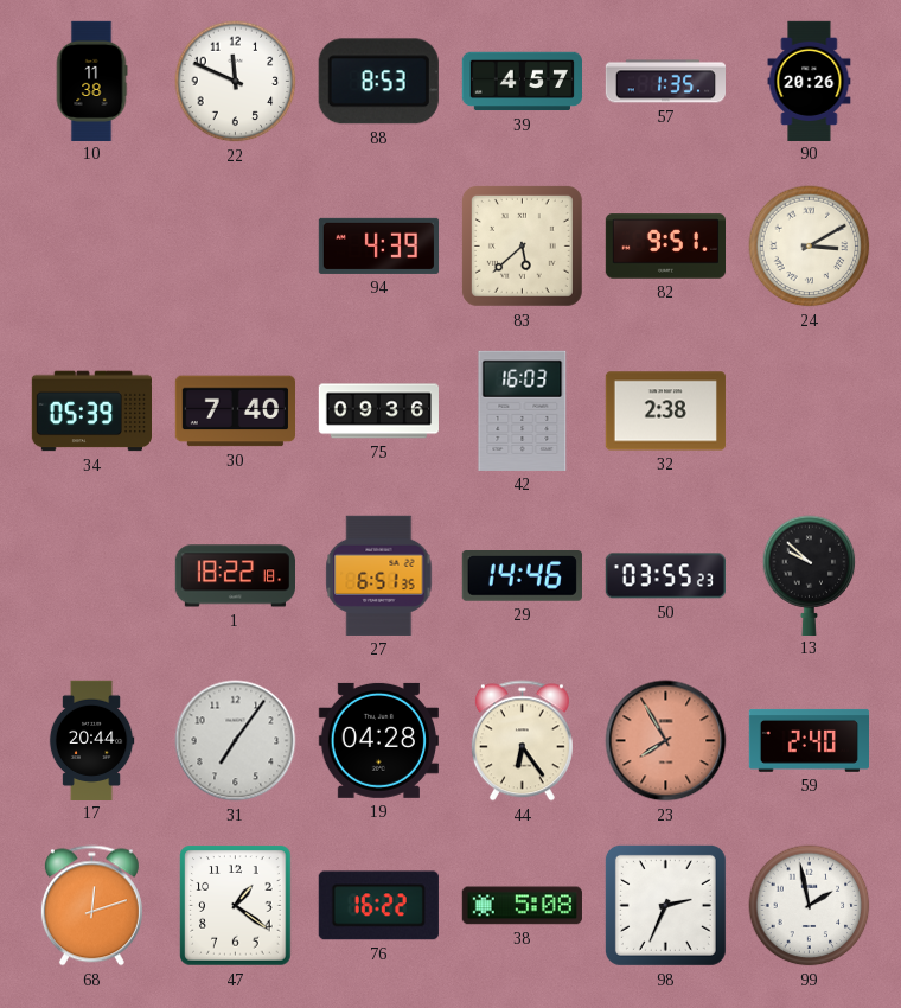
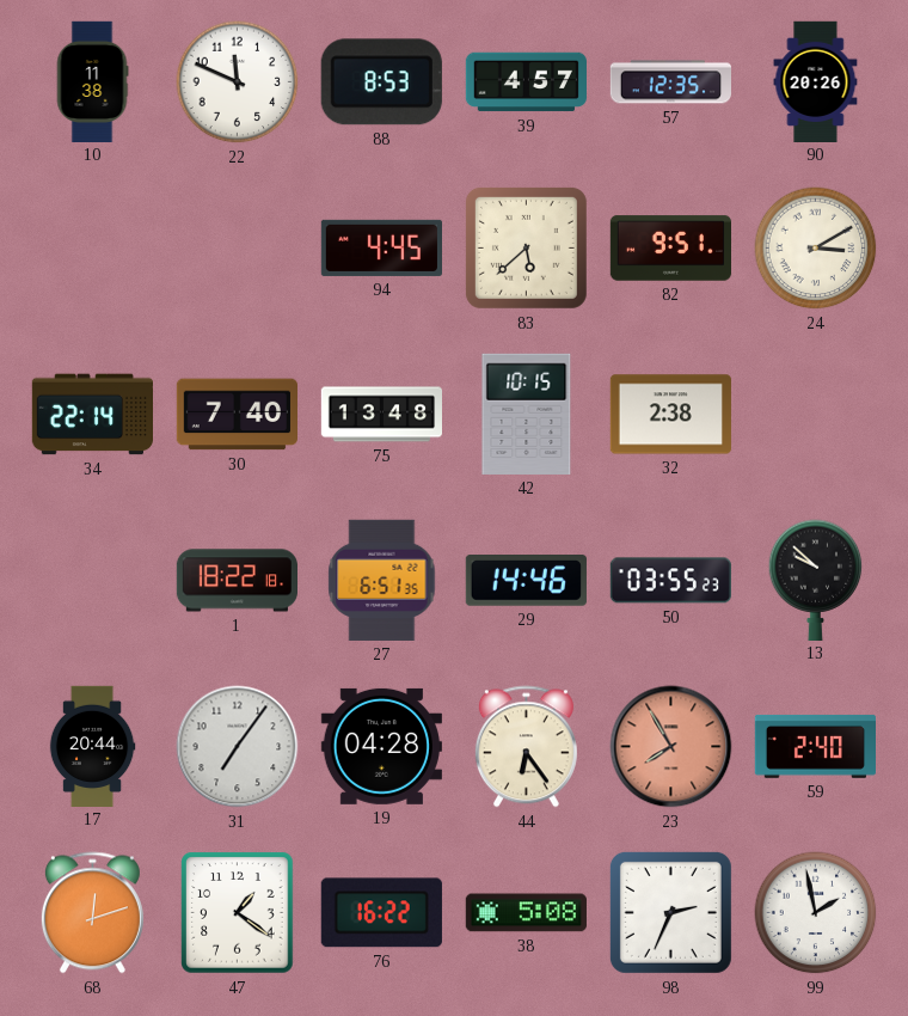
57: 1:35 -> 12:35 (670, 82)
94: 4:39 -> 4:45 (381, 247)
34: 05:39 -> 22:14 (92, 415)
75: 09:36 -> 13:48 (381, 415)
42: 16:03 -> 10:15 (527, 414)
